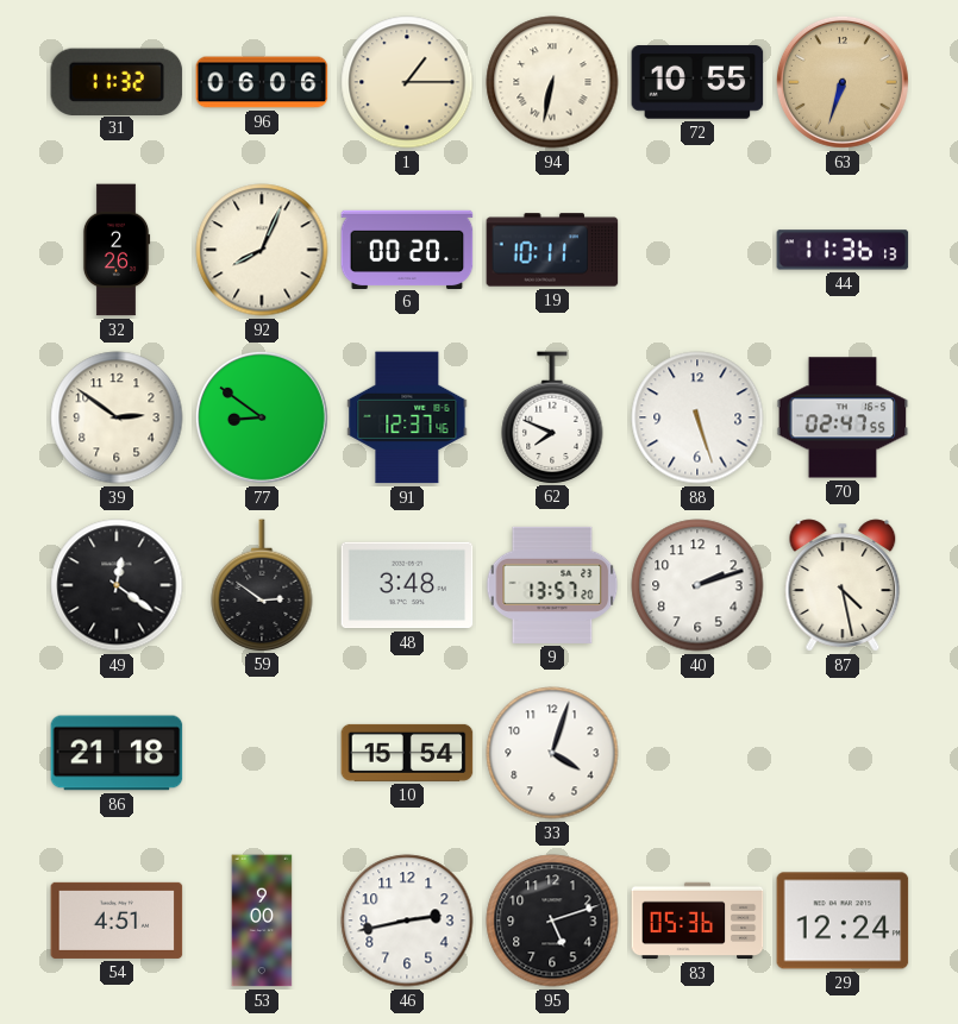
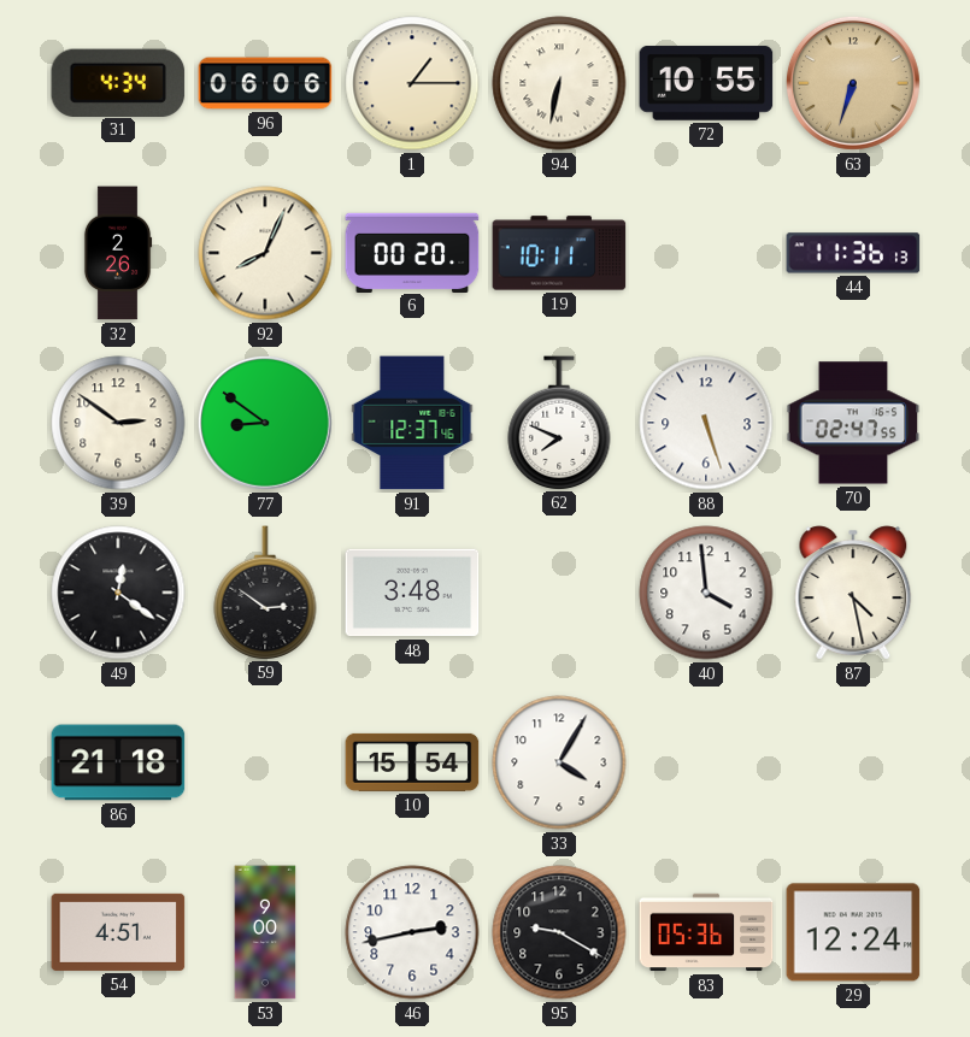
31: 11:32 -> 4:34 (118, 82)
9: 13:57 -> none (552, 585)
40: 2:12 -> 3:59 (706, 593)
33: 4:03 -> 4:05 (559, 762)
95: 5:12 -> 9:20 (559, 932)
